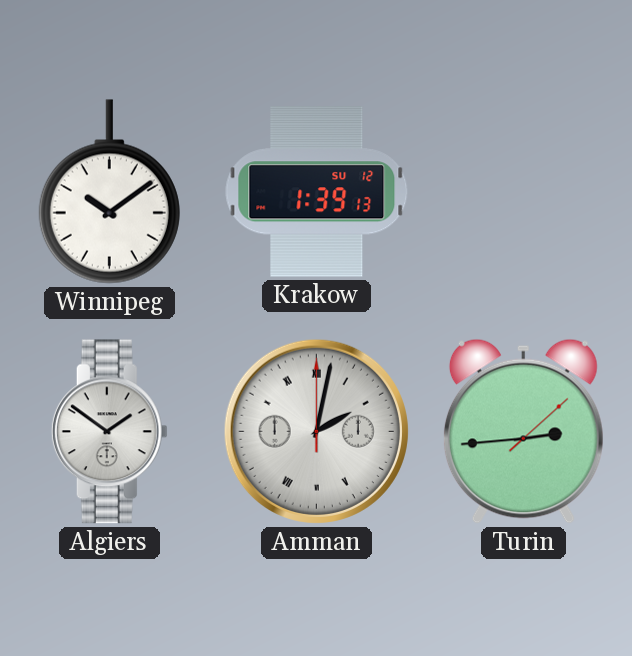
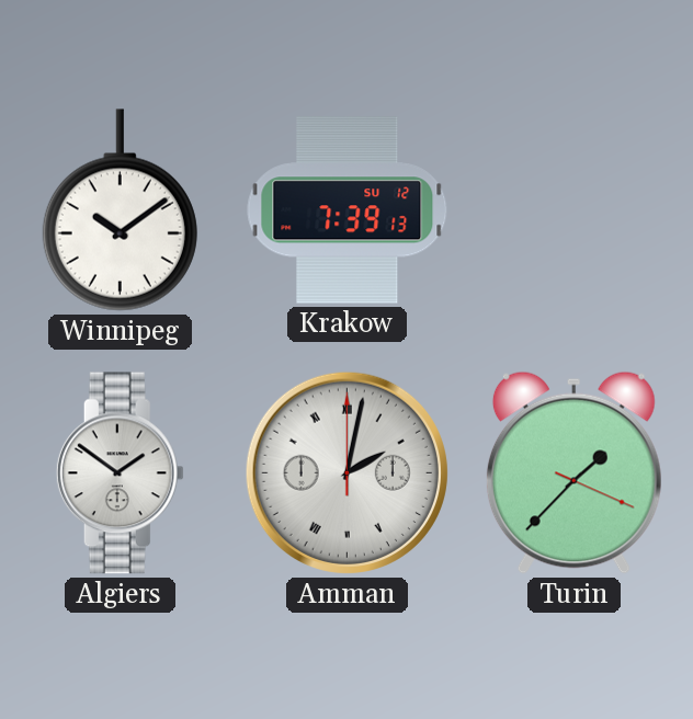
Krakow: 1:39 -> 7:39 (348, 210)
Turin: 2:44 -> 1:37 (573, 472)
